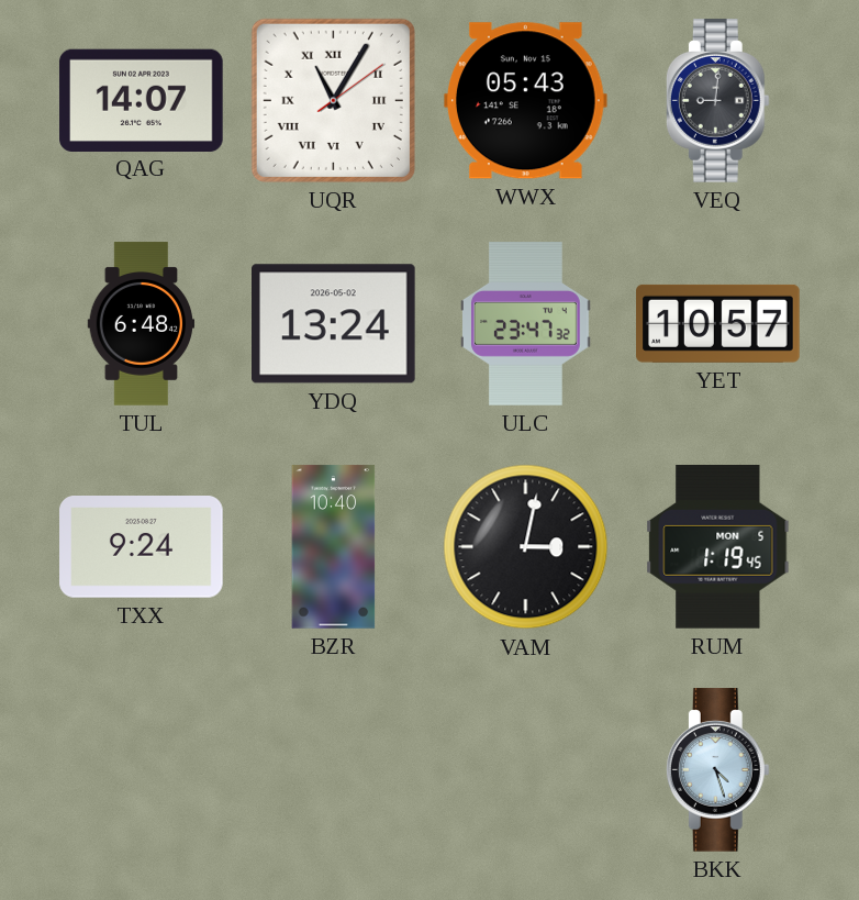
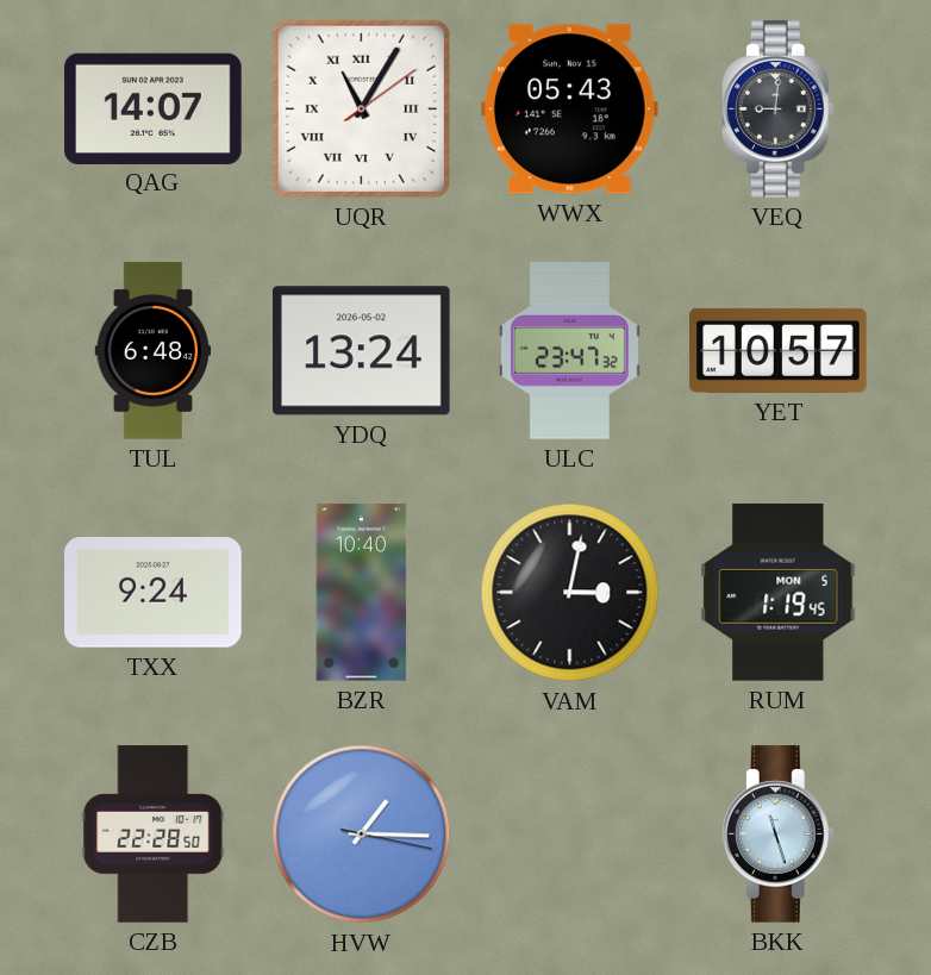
CZB: none -> 22:28 (154, 835)
HVW: none -> 1:15 (362, 835)
BKK: 4:27 -> 11:27 (777, 835)
